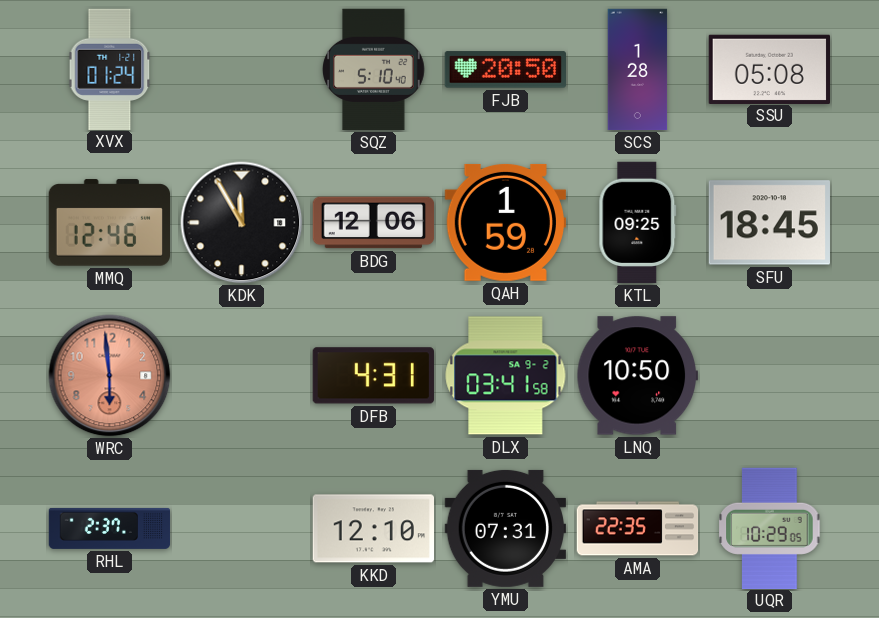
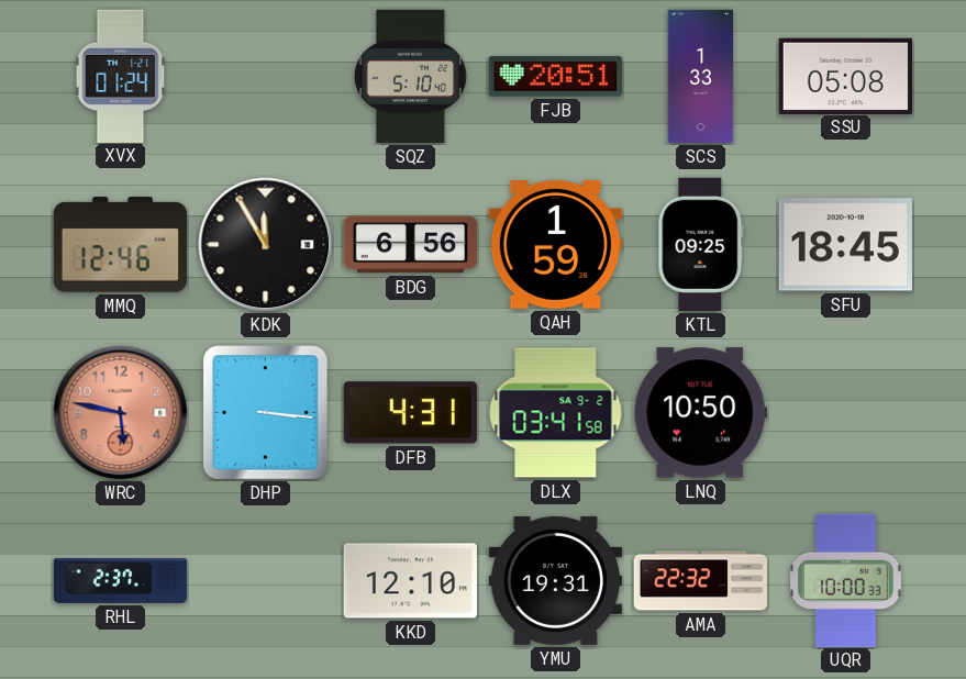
FJB: 20:50 -> 20:51 (555, 77)
SCS: 1:28 -> 1:33 (701, 77)
BDG: 12:06 -> 6:56 (411, 245)
WRC: 5:59 -> 5:47 (121, 413)
DHP: none -> 3:16 (266, 413)
YMU: 07:31 -> 19:31 (555, 580)
AMA: 22:35 -> 22:32 (701, 581)
UQR: 10:29 -> 10:00 (846, 580)
